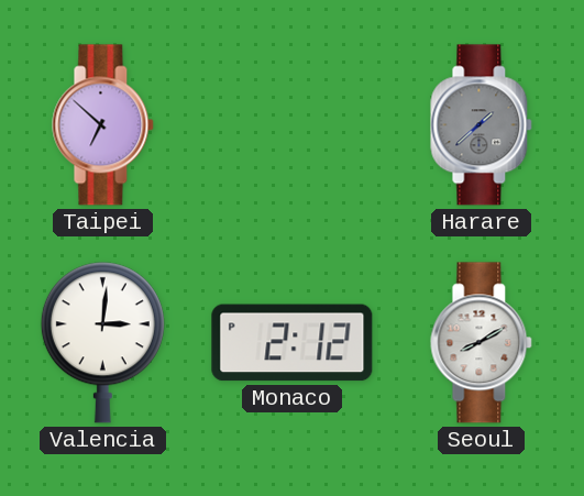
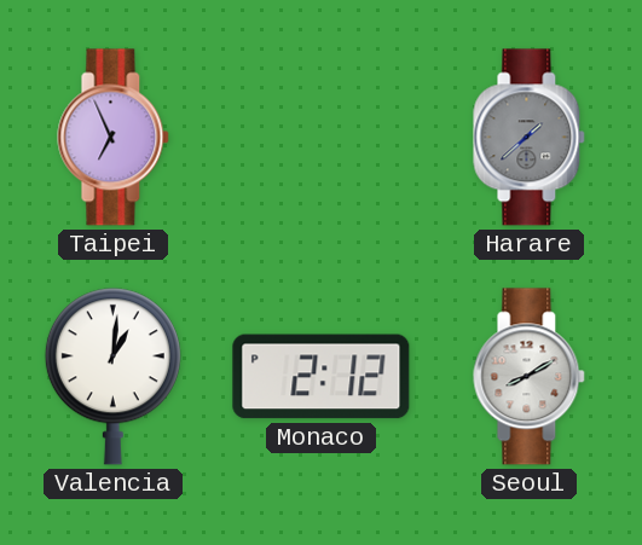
Taipei: 6:52 -> 6:56 (114, 138)
Valencia: 3:01 -> 1:01 (112, 377)
